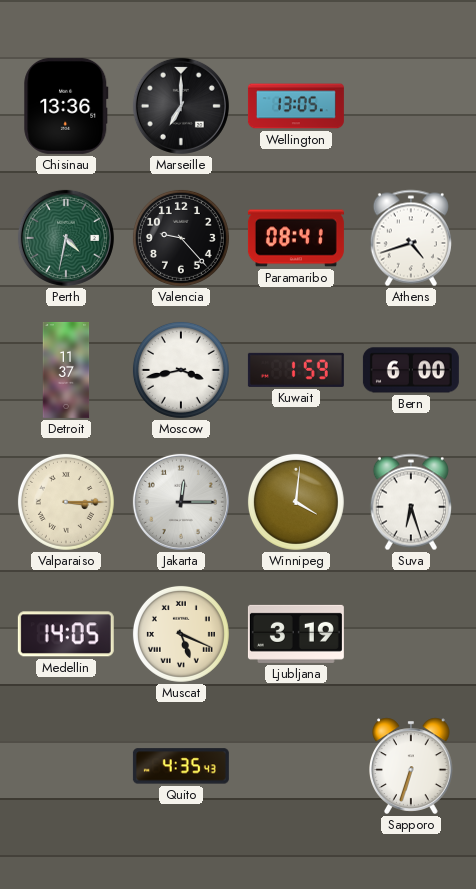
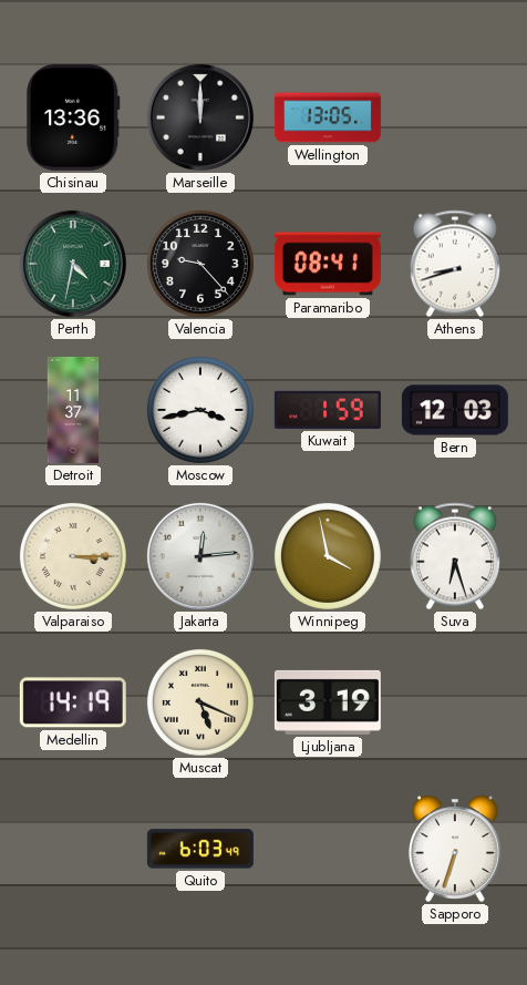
Marseille: 7:00 -> 12:00 (200, 117)
Athens: 4:42 -> 8:42 (455, 264)
Bern: 6:00 -> 12:03 (455, 410)
Jakarta: 12:15 -> 12:14 (200, 556)
Winnipeg: 4:01 -> 3:58 (328, 556)
Medellin: 14:05 -> 14:19 (73, 702)
Quito: 4:35 -> 6:03 (200, 849)
